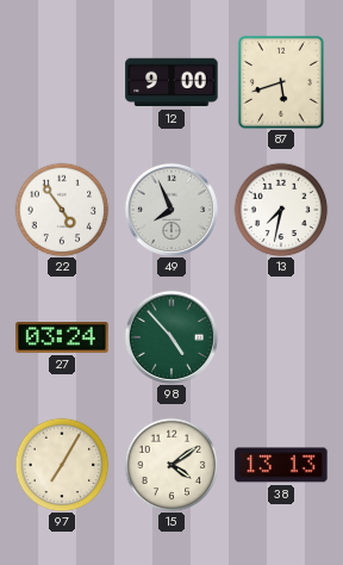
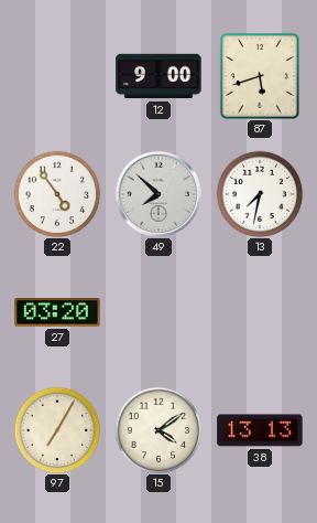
49: 7:56 -> 7:52 (158, 194)
27: 03:24 -> 03:20 (57, 312)
98: 4:53 -> none (171, 337)
